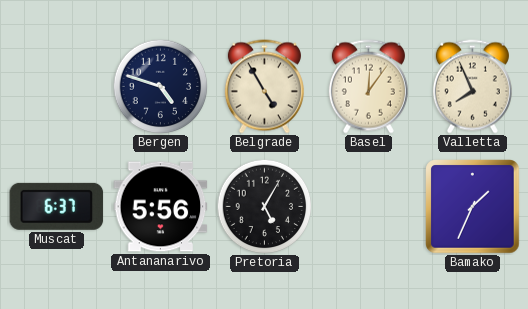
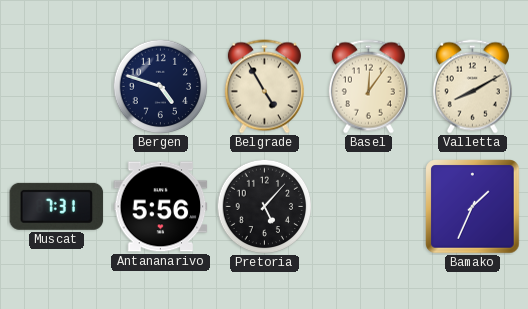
Valletta: 7:56 -> 8:10 (472, 87)
Muscat: 6:37 -> 7:31 (57, 206)
Pretoria: 5:05 -> 5:07 (264, 206)
